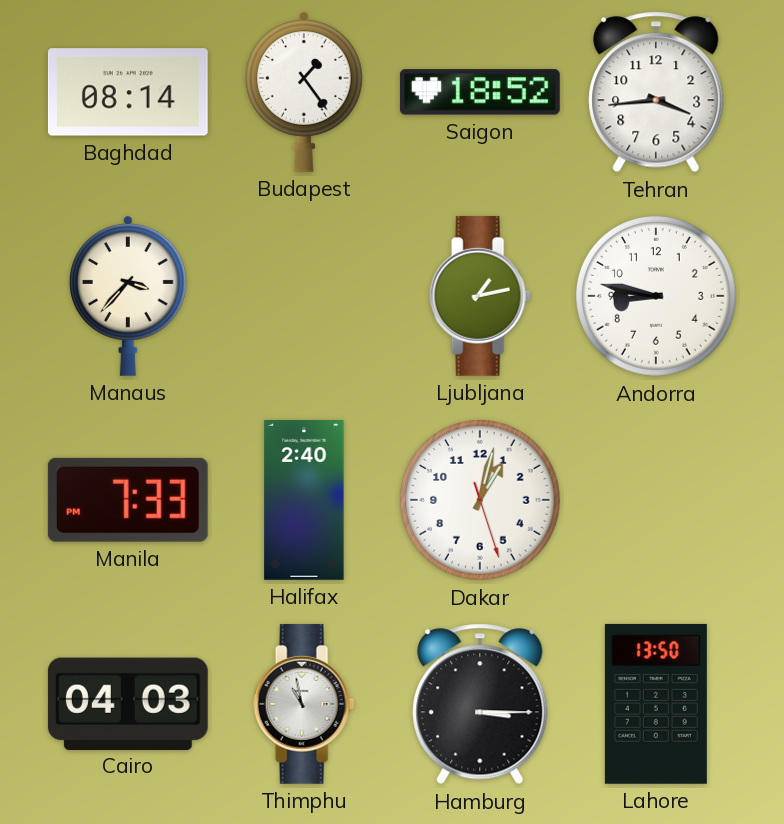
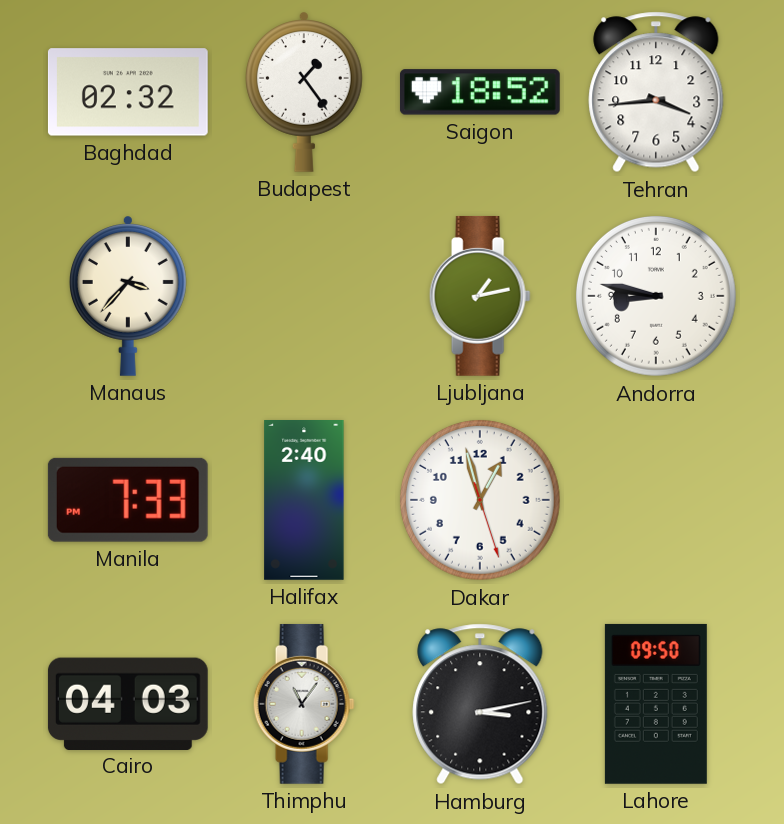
Baghdad: 08:14 -> 02:32 (128, 92)
Dakar: 1:02 -> 12:57 (480, 500)
Thimphu: 10:58 -> 11:06 (304, 704)
Hamburg: 3:15 -> 3:13 (480, 704)
Lahore: 13:50 -> 09:50 (656, 704)
